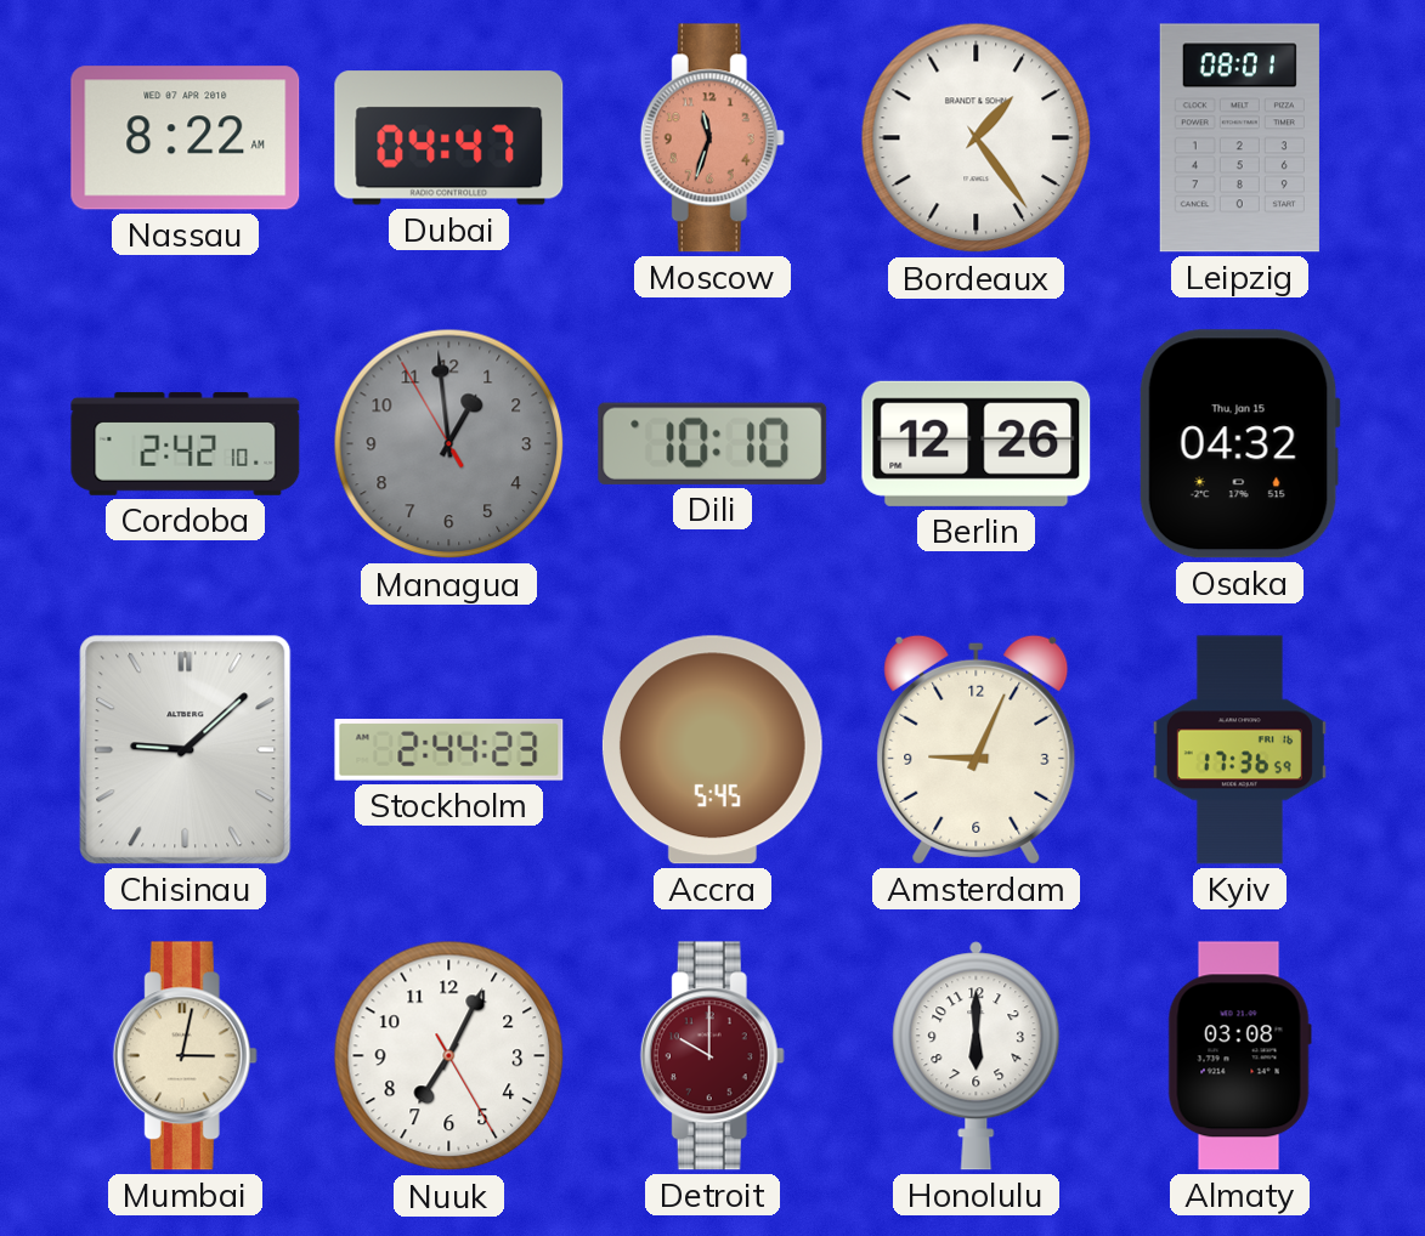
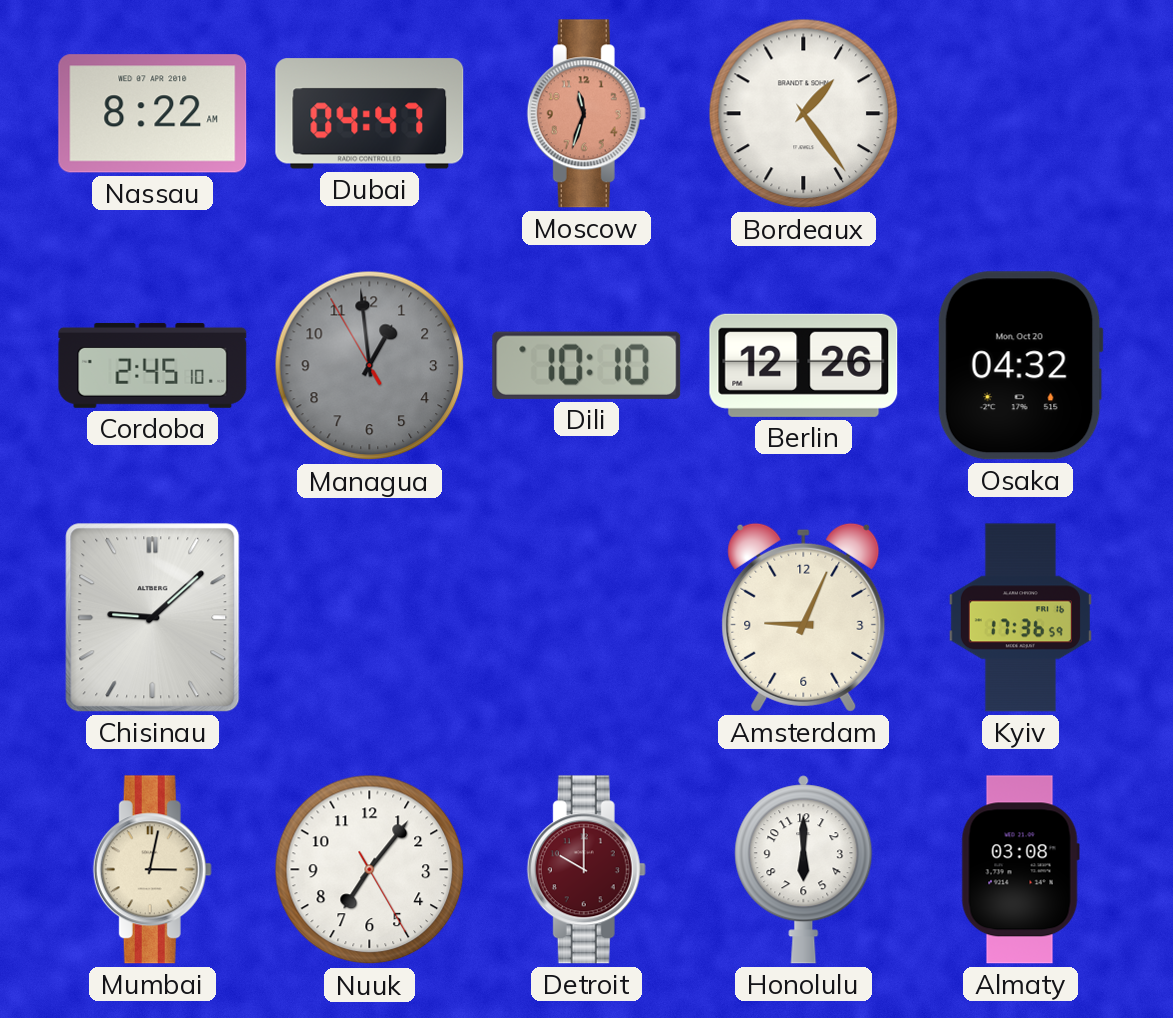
Leipzig: 08:01 -> none (1239, 138)
Cordoba: 2:42 -> 2:45 (153, 365)
Osaka date: Thu, Jan 15 -> Mon, Oct 20 (1020, 366)
Stockholm: 2:44 -> none (449, 750)
Accra: 5:45 -> none (712, 750)
Nuuk: 7:04 -> 7:06 (370, 870)
